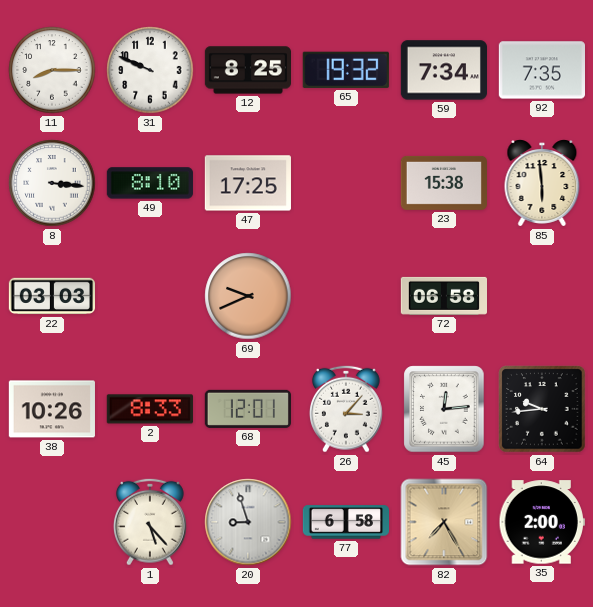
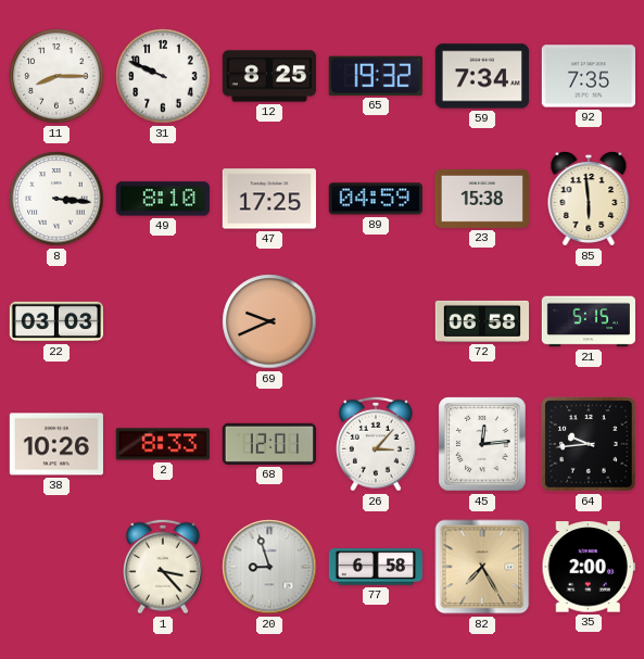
89: none -> 04:59 (376, 199)
21: none -> 5:15 (588, 321)
1: 5:23 -> 3:23 (163, 567)
